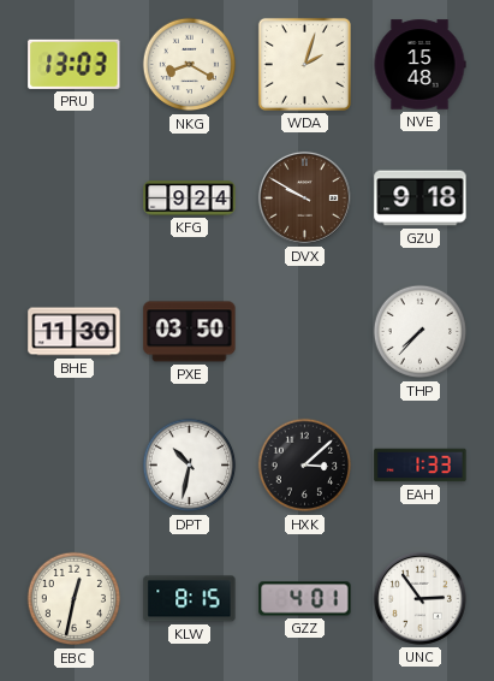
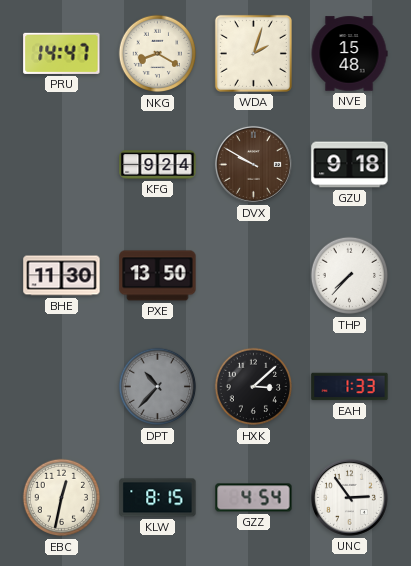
PRU: 13:03 -> 14:47 (62, 53)
PXE: 03:50 -> 13:50 (158, 276)
DPT: 10:32 -> 10:37 (158, 387)
DPT dial: white -> grey (158, 387)
GZZ: 4:01 -> 4:54 (254, 498)
